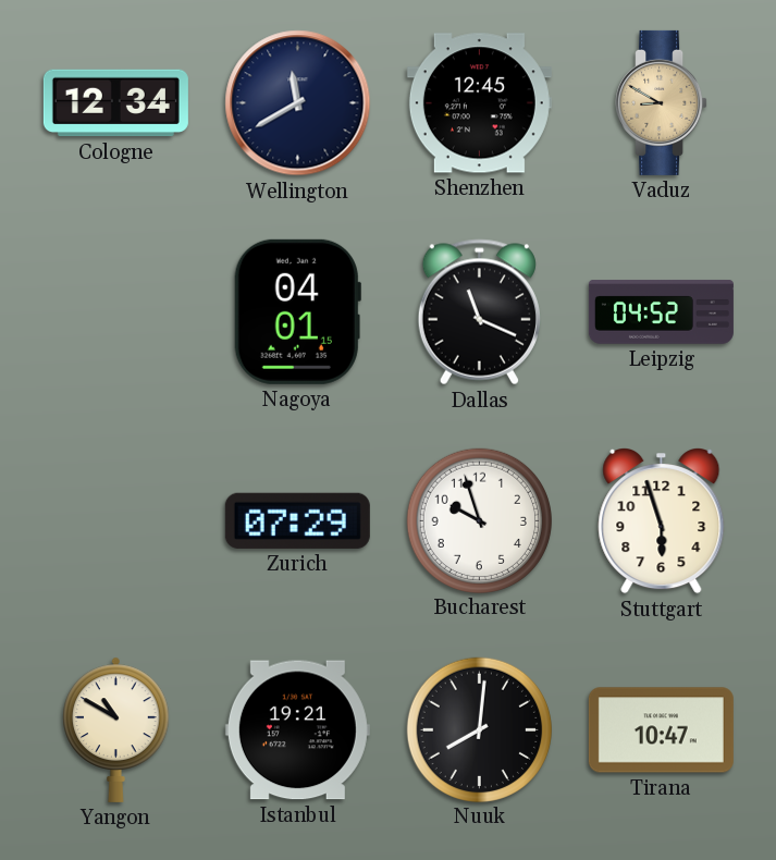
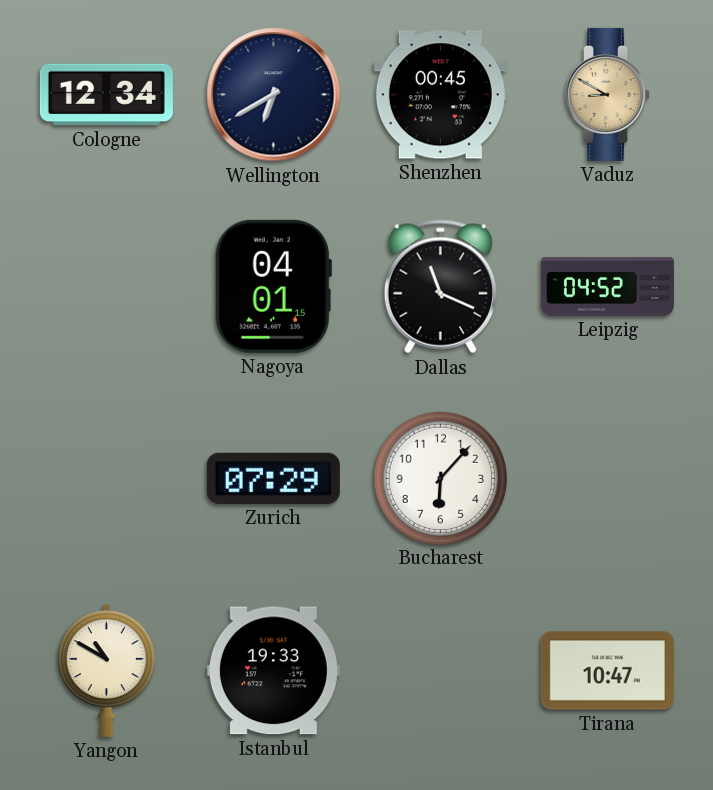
Wellington: 11:40 -> 6:40 (274, 95)
Shenzhen: 12:45 -> 00:45 (440, 95)
Bucharest: 9:57 -> 6:07 (440, 478)
Stuttgart: 5:57 -> none (662, 521)
Istanbul: 19:21 -> 19:33 (273, 671)
Nuuk: 8:01 -> none (479, 729)
